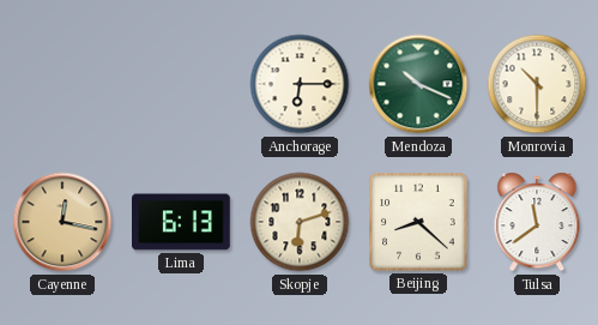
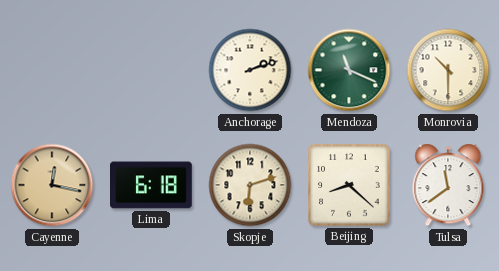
Anchorage: 6:15 -> 2:12 (250, 70)
Mendoza: 10:19 -> 11:19 (349, 70)
Lima: 6:13 -> 6:18 (151, 185)
